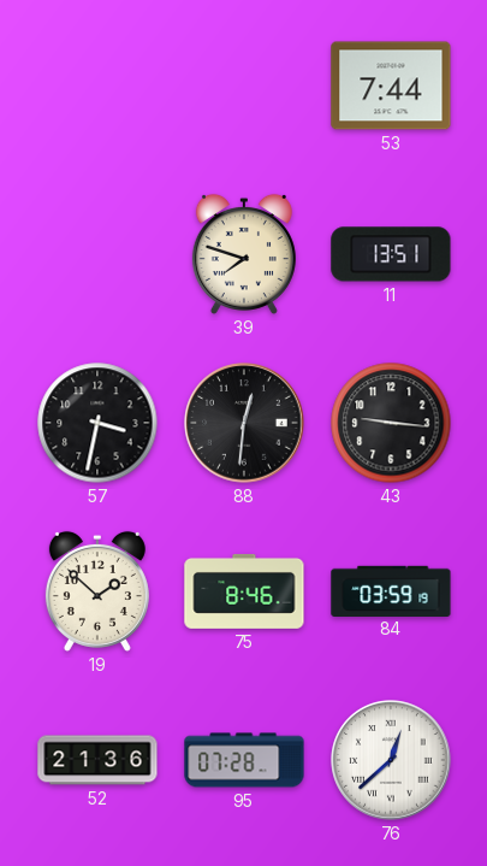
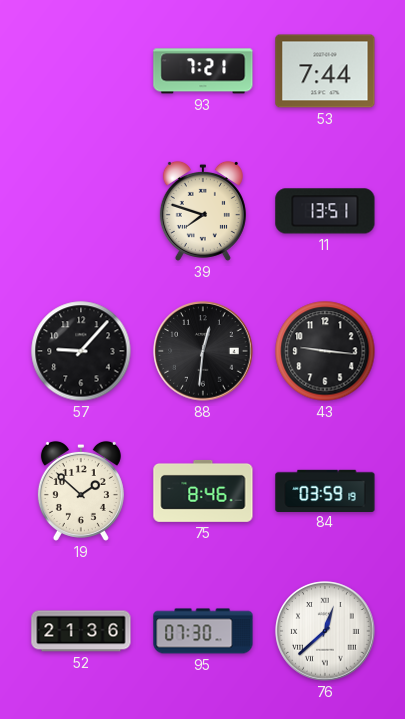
93: none -> 7:21 (203, 71)
57: 3:32 -> 9:07 (81, 351)
95: 07:28 -> 07:30 (203, 631)
